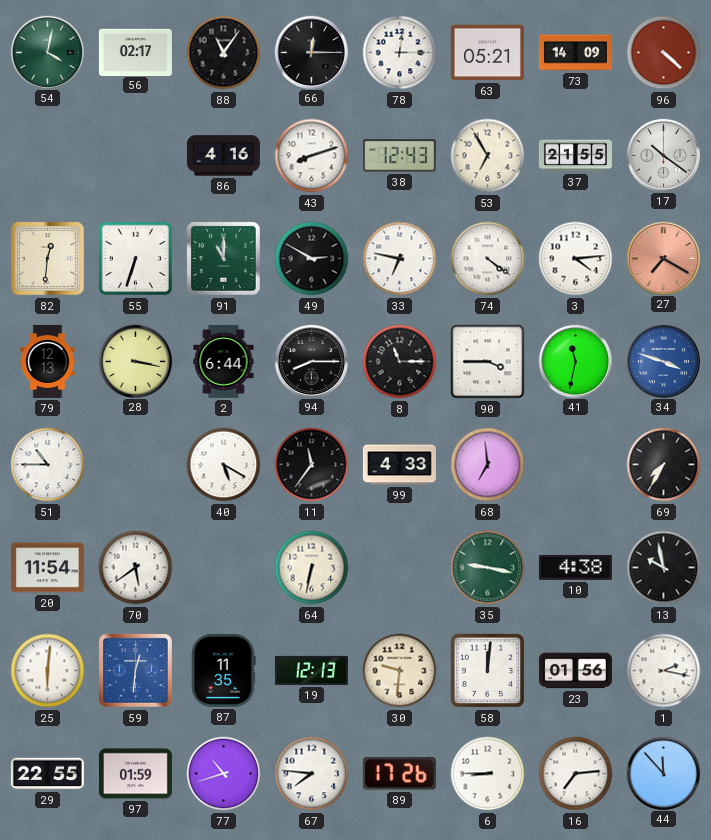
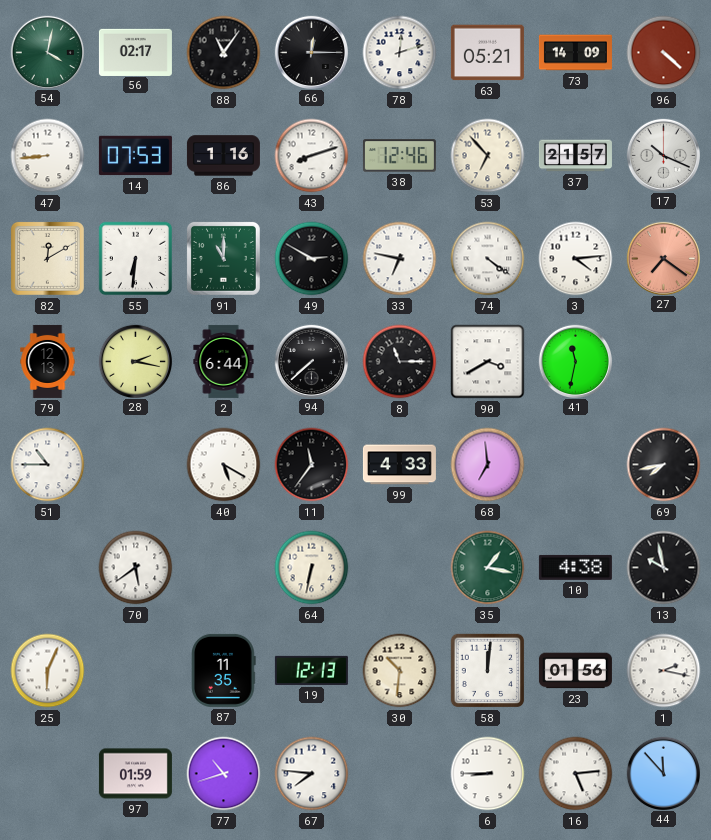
78: 12:15 -> 12:12 (400, 53)
47: none -> 8:44 (48, 156)
14: none -> 07:53 (135, 156)
86: 4:16 -> 1:16 (223, 156)
38: 12:43 -> 12:46 (399, 156)
53: 6:55 -> 6:53 (488, 156)
37: 21:55 -> 21:57 (575, 156)
17: 10:21 -> 10:19 (663, 155)
82: 12:31 -> 12:10 (47, 258)
55: 6:33 -> 6:31 (136, 259)
27: 7:20 -> 7:21 (663, 258)
28: 3:17 -> 2:17 (135, 361)
94: 8:15 -> 7:38 (311, 361)
90: 3:45 -> 3:40 (488, 362)
34: 3:48 -> none (663, 361)
69: 7:35 -> 7:43 (664, 465)
20: 11:54 -> none (47, 568)
35: 9:17 -> 1:17 (488, 568)
25: 6:01 -> 6:04 (48, 671)
59: 12:31 -> none (135, 670)
30: 9:31 -> 10:31 (400, 671)
29: 22:55 -> none (47, 774)
89: 17:26 -> none (399, 774)
16: 7:14 -> 5:14 (576, 774)
